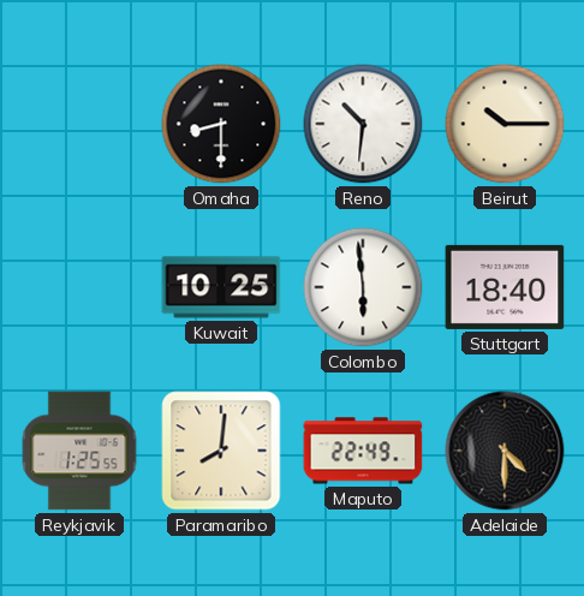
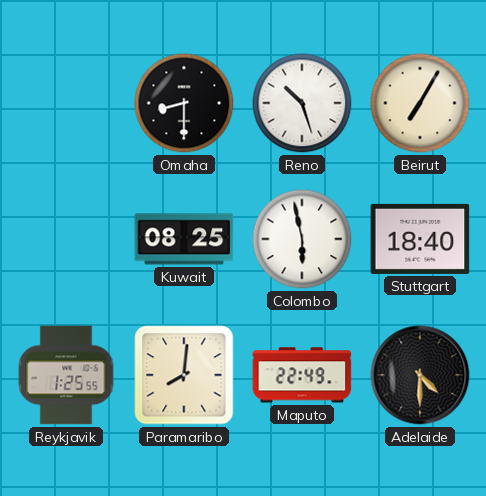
Reno: 10:31 -> 10:27 (302, 103)
Beirut: 10:15 -> 7:05 (420, 103)
Kuwait: 10:25 -> 08:25 (184, 239)
Colombo: 5:59 -> 5:58 (302, 239)
